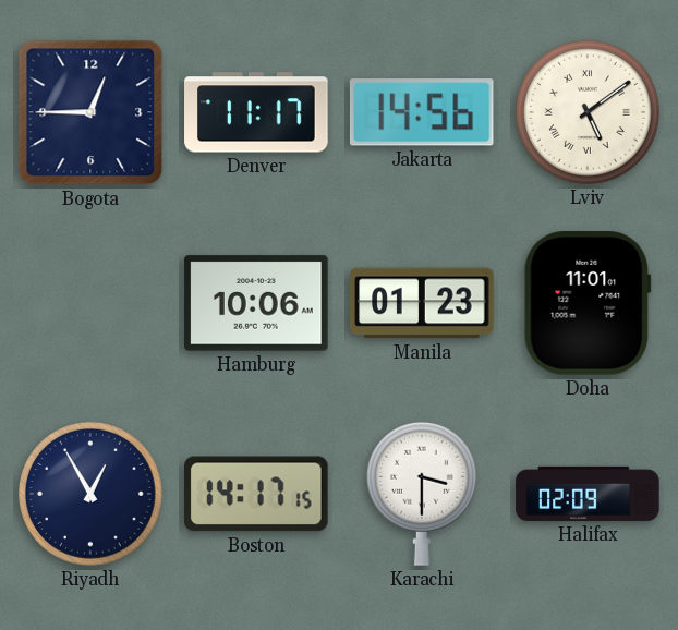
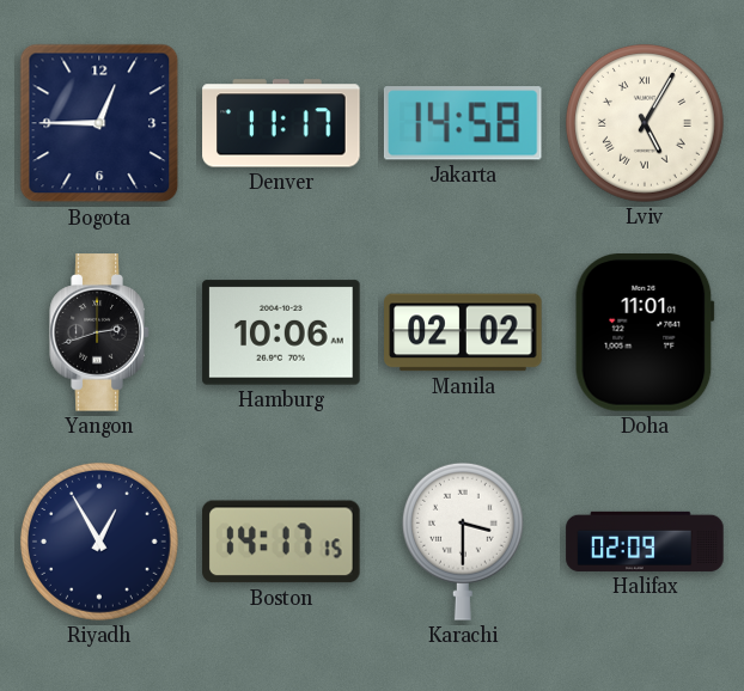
Jakarta: 14:56 -> 14:58 (463, 123)
Lviv: 5:09 -> 5:05 (645, 123)
Yangon: none -> 2:42 (99, 332)
Manila: 01:23 -> 02:02 (463, 332)
